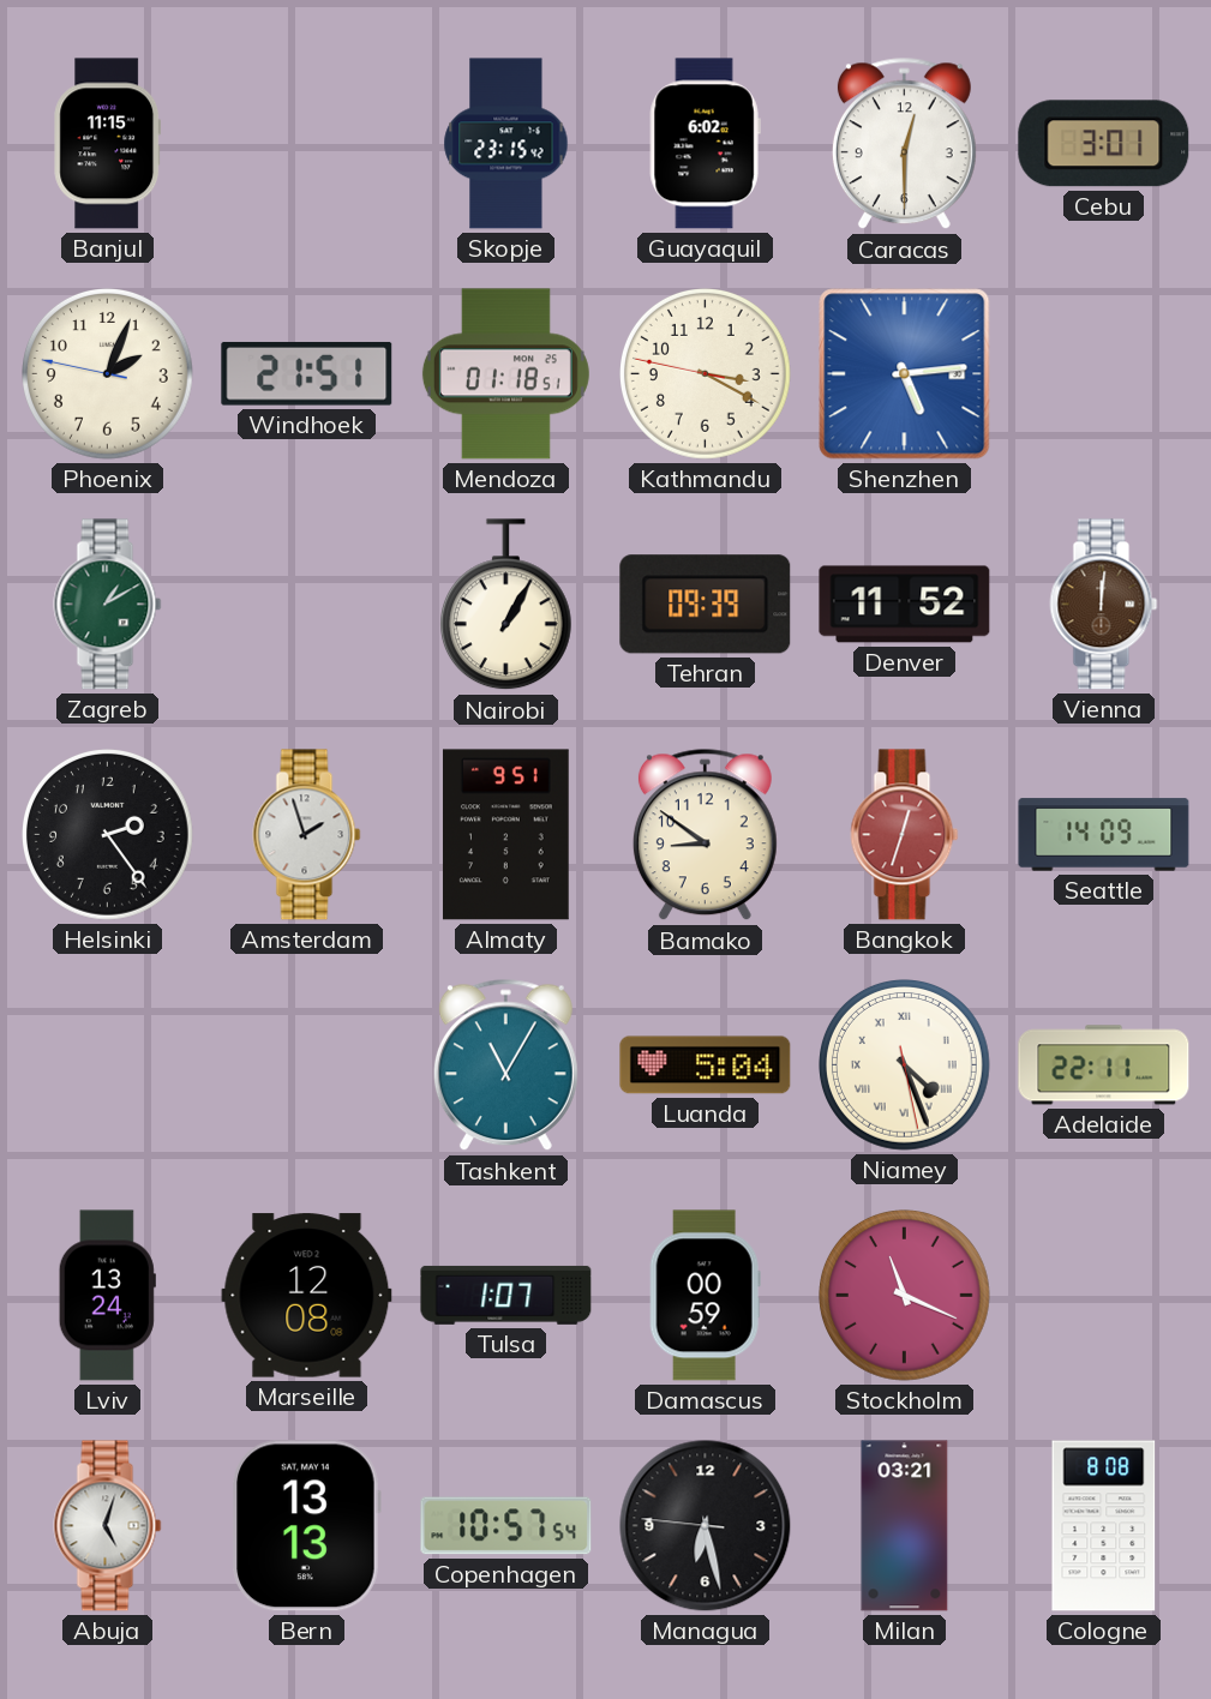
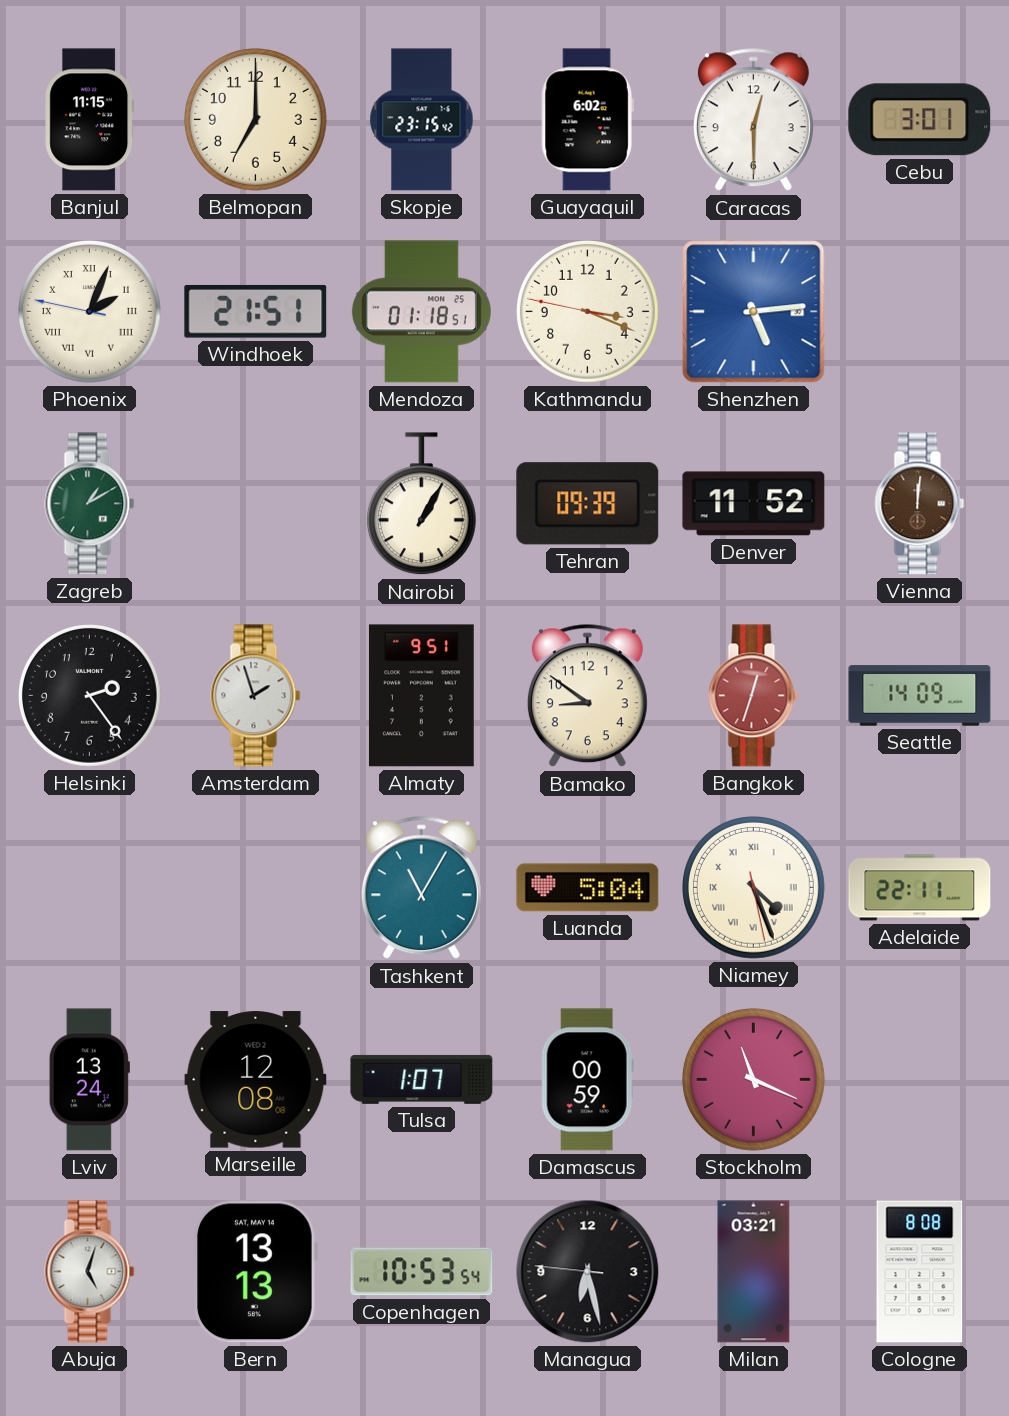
Belmopan: none -> 7:00 (256, 120)
Phoenix numerals: Arabic -> Roman (90, 312)
Kathmandu: 3:19 -> 3:18 (588, 312)
Copenhagen: 10:57 -> 10:53 (422, 1272)
